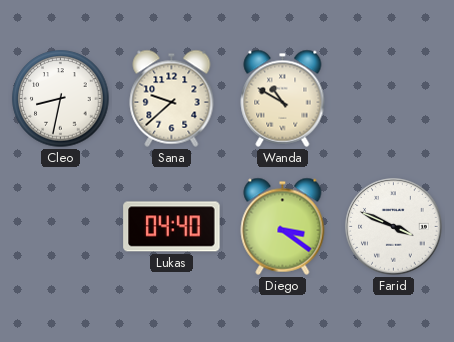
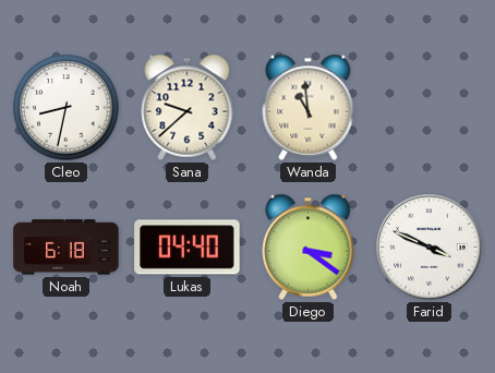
Wanda: 10:50 -> 10:59 (309, 107)
Noah: none -> 6:18 (67, 248)
